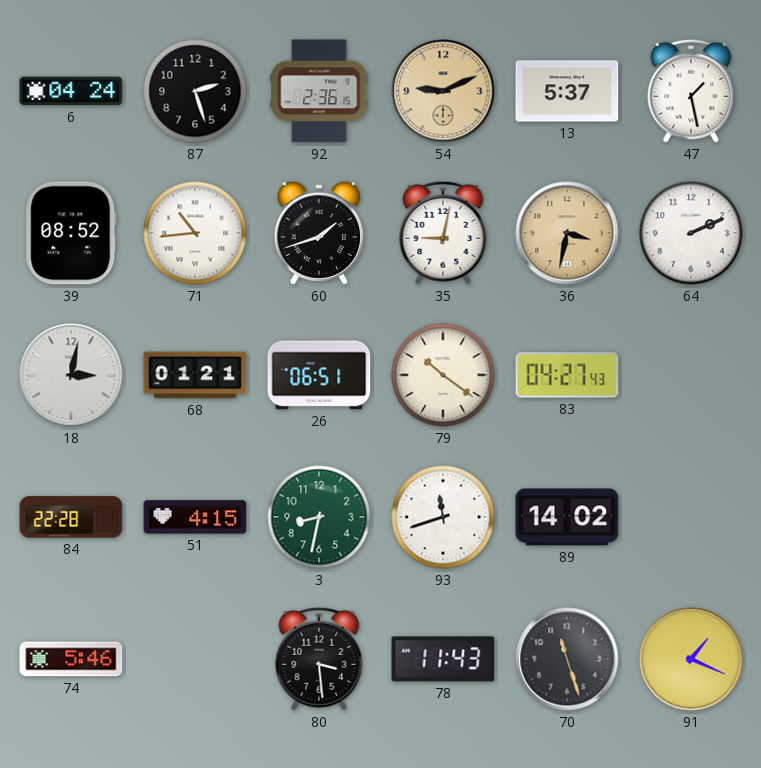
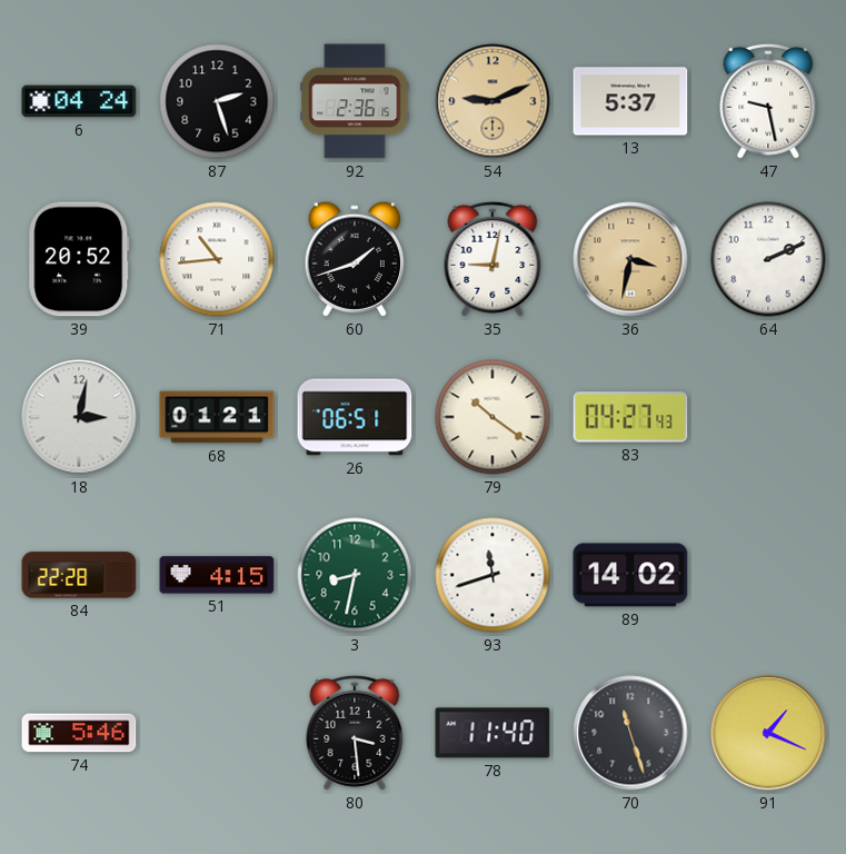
47: 1:28 -> 9:28 (768, 101)
39: 08:52 -> 20:52 (79, 259)
78: 11:43 -> 11:40 (492, 733)
